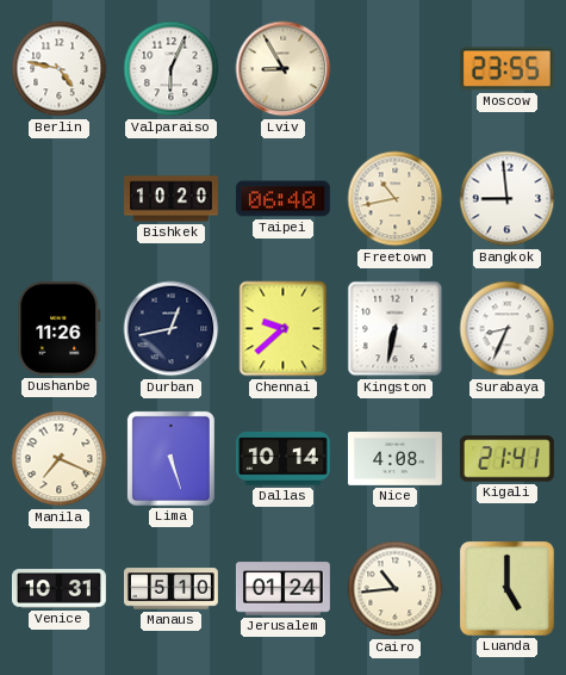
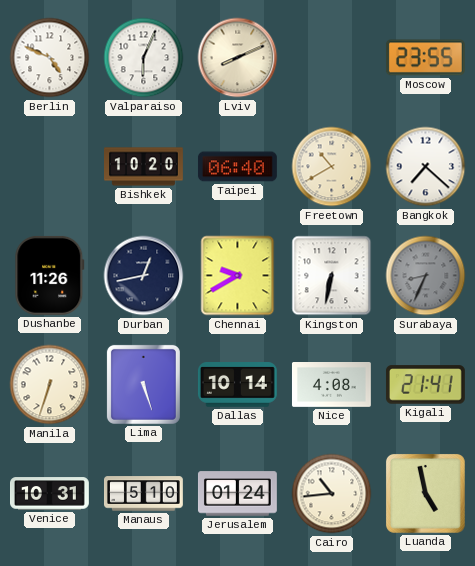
Berlin: 4:47 -> 4:49 (50, 58)
Lviv: 8:55 -> 8:11 (238, 58)
Freetown: 10:43 -> 10:40 (332, 167)
Bangkok: 8:59 -> 7:22 (426, 167)
Chennai: 9:38 -> 9:40 (238, 276)
Surabaya dial: white -> grey (426, 276)
Manila: 7:19 -> 6:33 (50, 385)
Luanda: 5:00 -> 4:58 (425, 493)
